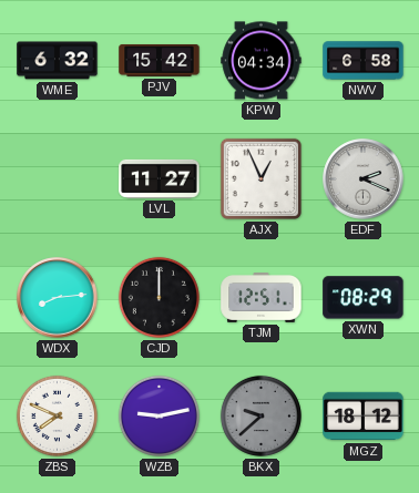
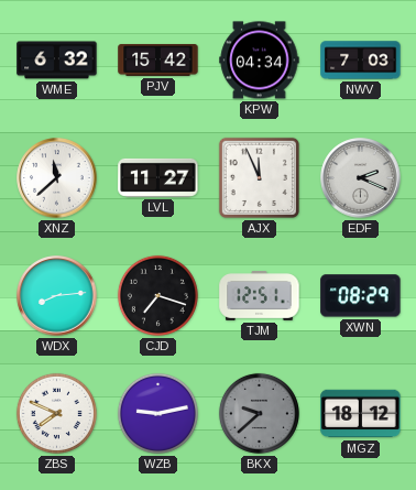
NWV: 6:58 -> 7:03 (361, 61)
XNZ: none -> 11:38 (57, 178)
AJX: 12:56 -> 11:56 (259, 177)
CJD: 12:00 -> 7:18 (157, 295)
